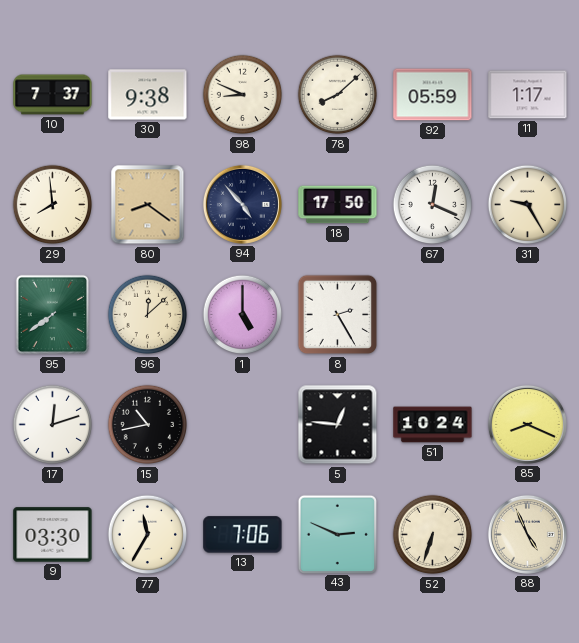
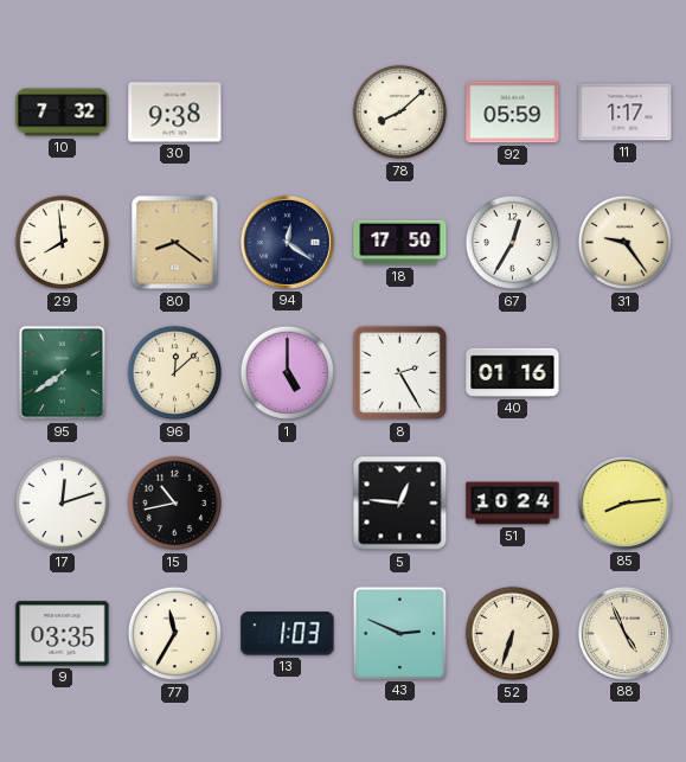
10: 7:37 -> 7:32 (63, 113)
98: 8:49 -> none (243, 95)
94: 4:53 -> 12:21 (287, 242)
67: 12:19 -> 12:35 (513, 243)
31: 9:25 -> 9:24 (626, 243)
40: none -> 01:16 (513, 372)
85: 8:19 -> 8:14 (624, 502)
9: 03:30 -> 03:35 (63, 634)
13: 7:06 -> 1:03 (288, 634)
